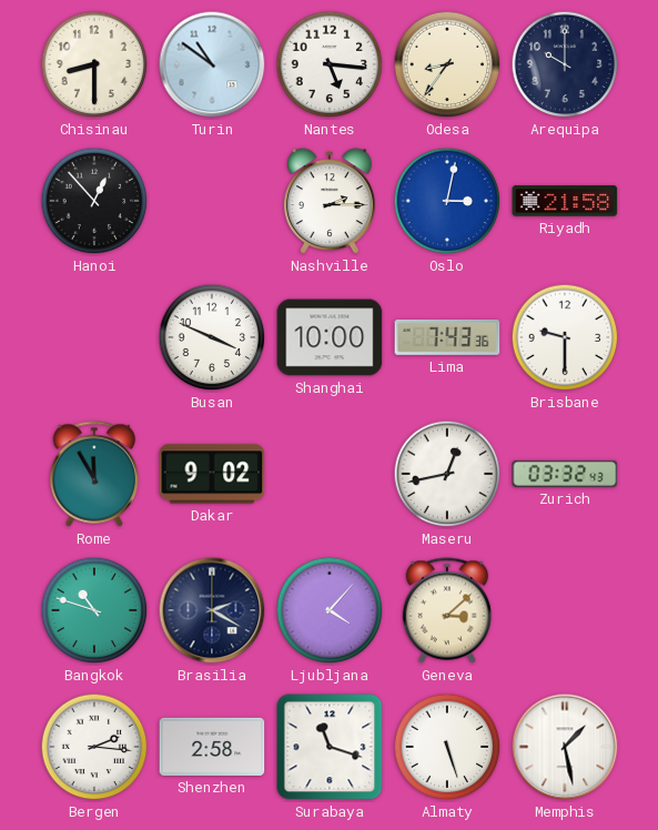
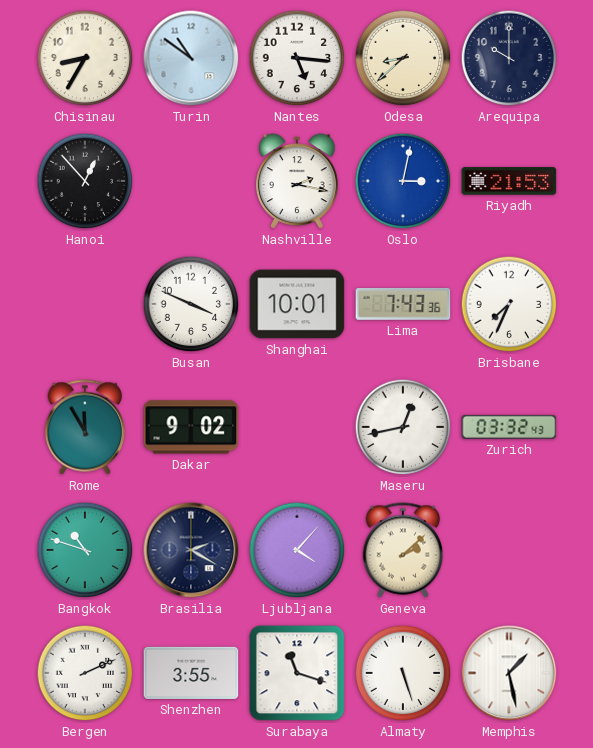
Chisinau: 8:30 -> 8:35 (85, 58)
Odesa: 8:36 -> 8:38 (403, 58)
Nashville: 2:15 -> 2:17 (297, 182)
Riyadh: 21:58 -> 21:53 (509, 181)
Shanghai: 10:00 -> 10:01 (297, 304)
Brisbane: 9:30 -> 7:34 (509, 304)
Geneva: 3:08 -> 2:08 (402, 550)
Bergen: 2:16 -> 2:11 (85, 673)
Shenzhen: 2:58 -> 3:55 (191, 673)
